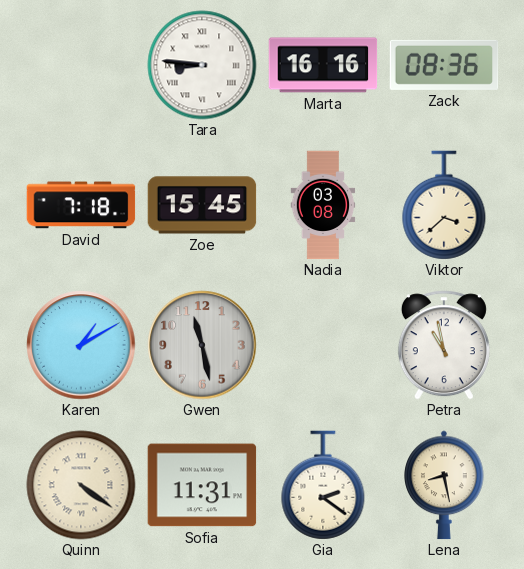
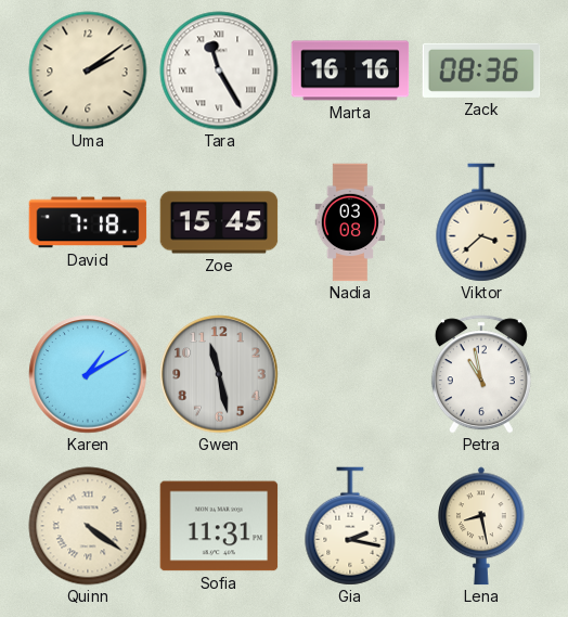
Uma: none -> 2:09 (88, 70)
Tara: 8:46 -> 11:25 (219, 70)
Gia: 2:21 -> 2:17 (350, 526)
